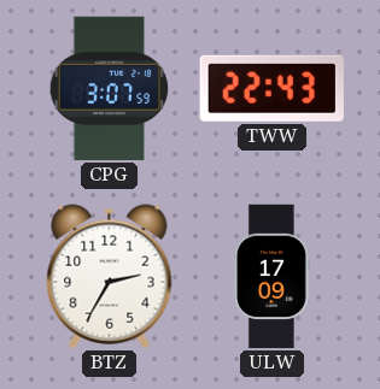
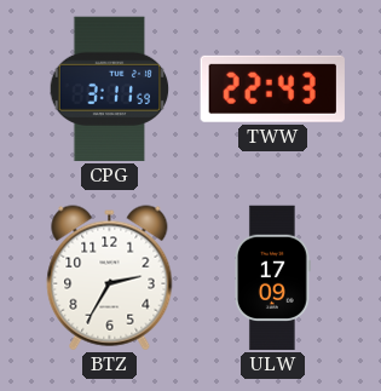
CPG: 3:07 -> 3:11 (110, 90)
